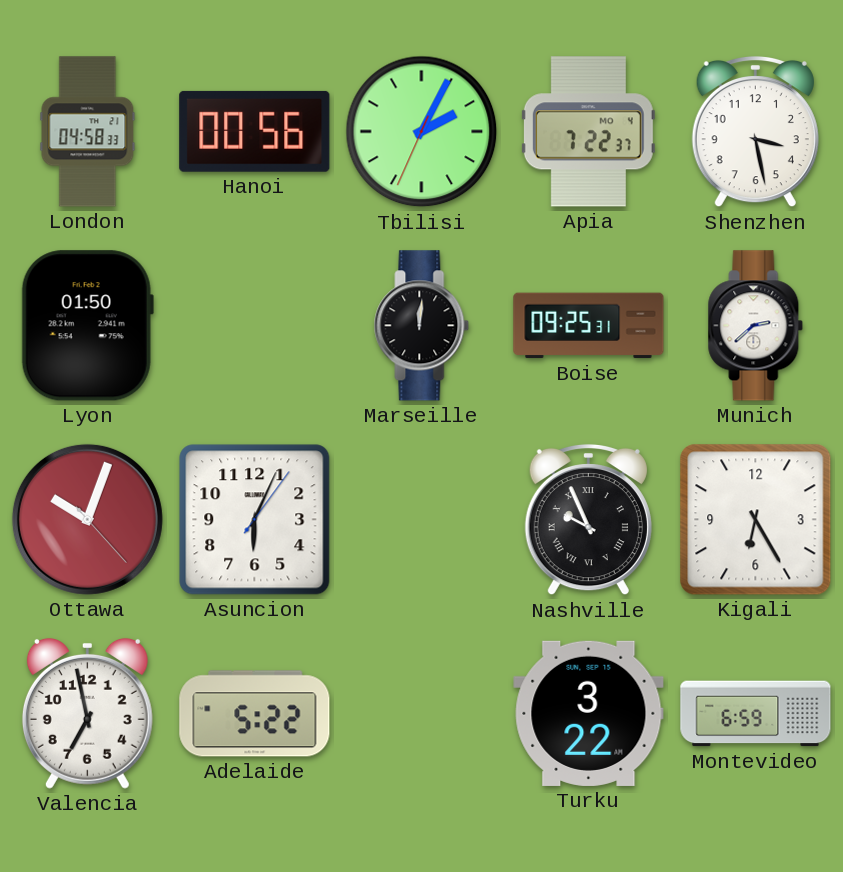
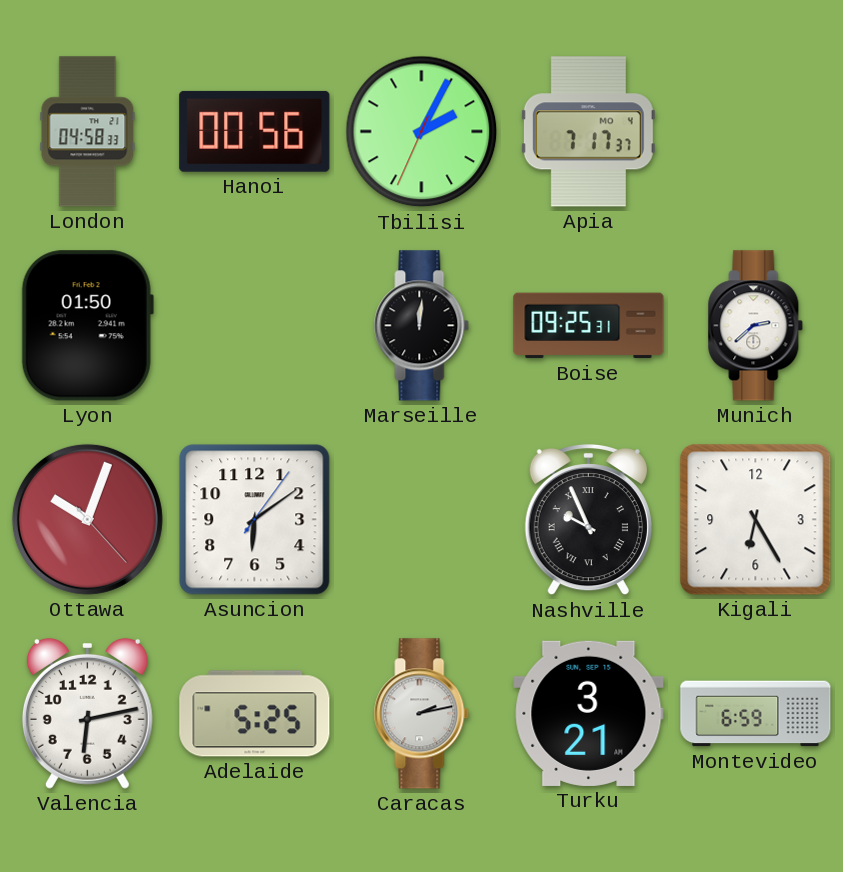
Apia: 7:22 -> 7:17 (588, 132)
Shenzhen: 3:28 -> none (755, 132)
Asuncion: 6:04 -> 6:09 (255, 520)
Valencia: 6:58 -> 6:13 (87, 713)
Adelaide: 5:22 -> 5:25 (255, 714)
Caracas: none -> 2:13 (422, 714)
Turku: 3:22 -> 3:21 (589, 713)
